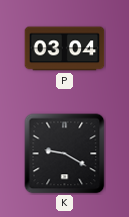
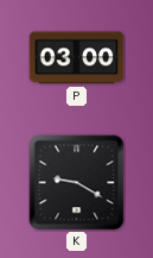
P: 03:04 -> 03:00 (77, 58)
